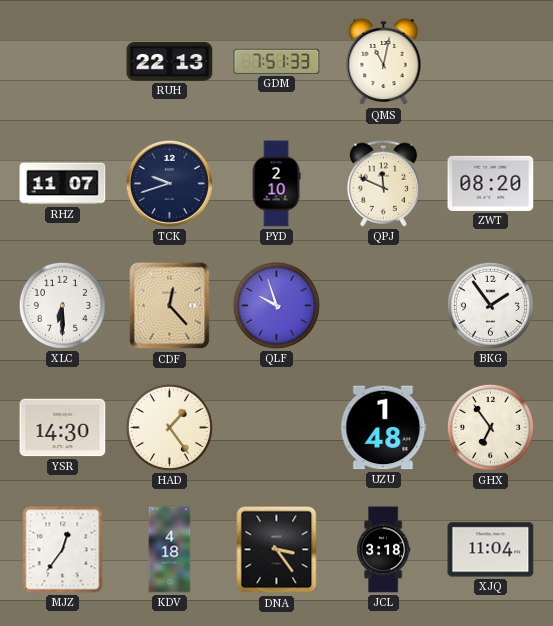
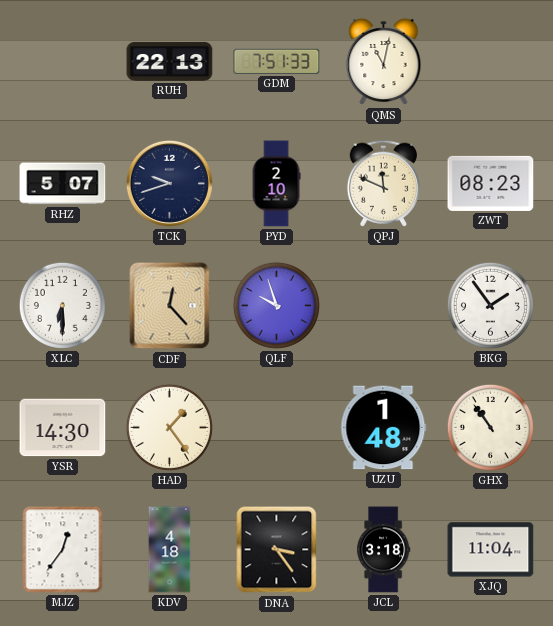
RHZ: 11:07 -> 5:07 (63, 184)
ZWT: 08:20 -> 08:23 (491, 183)
GHX: 6:54 -> 10:54 (490, 427)
